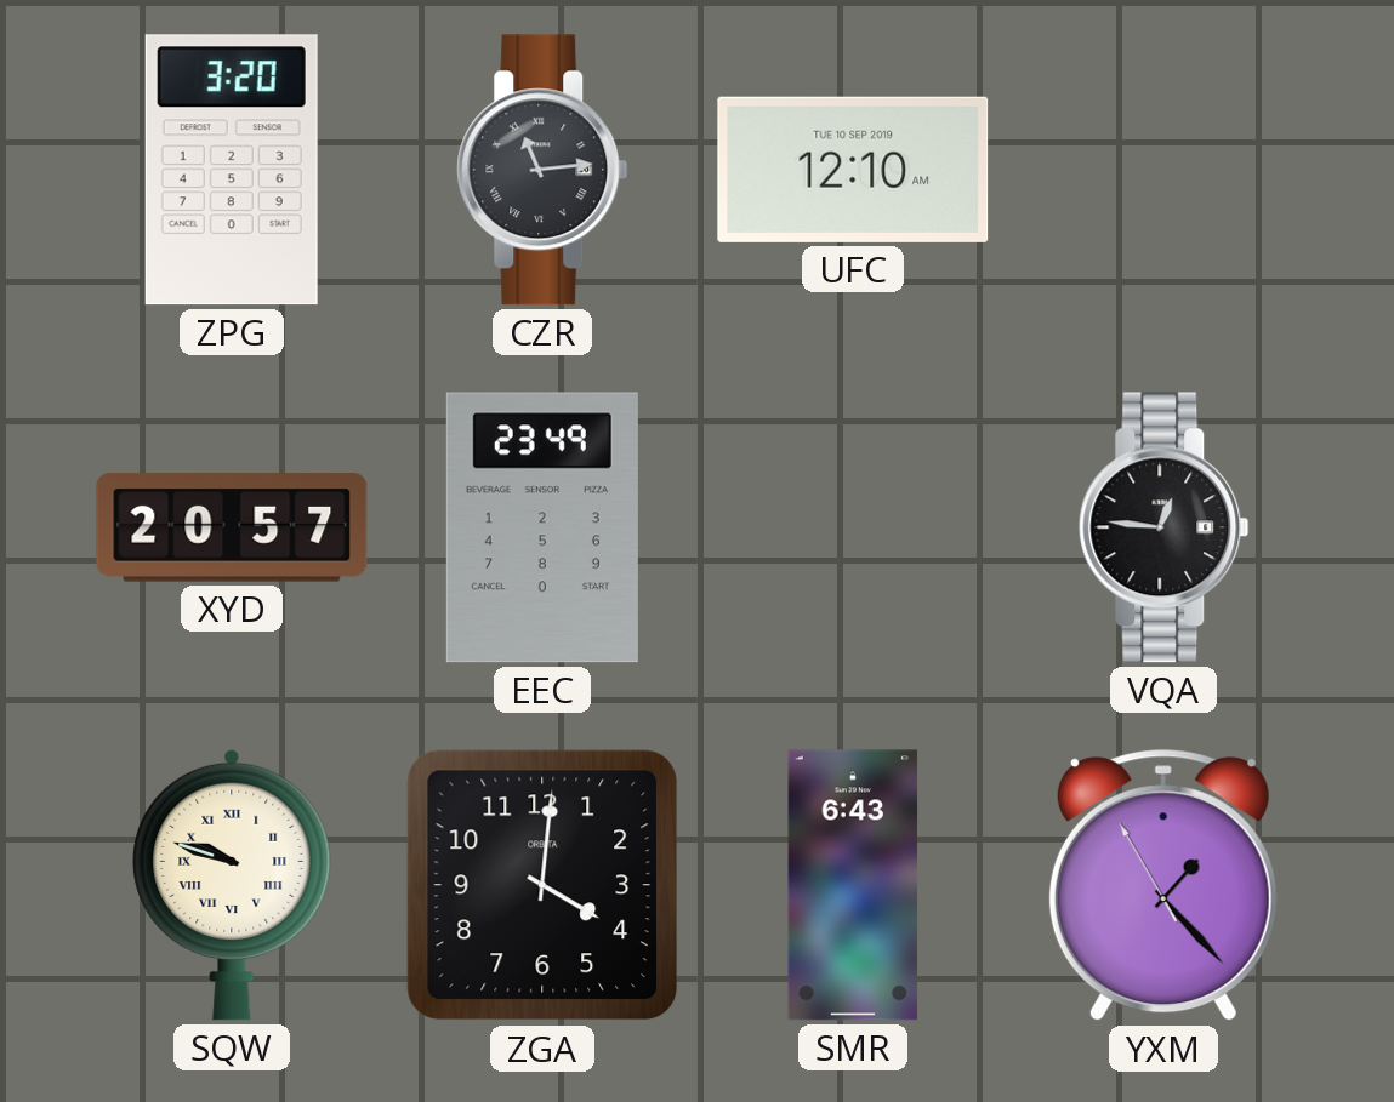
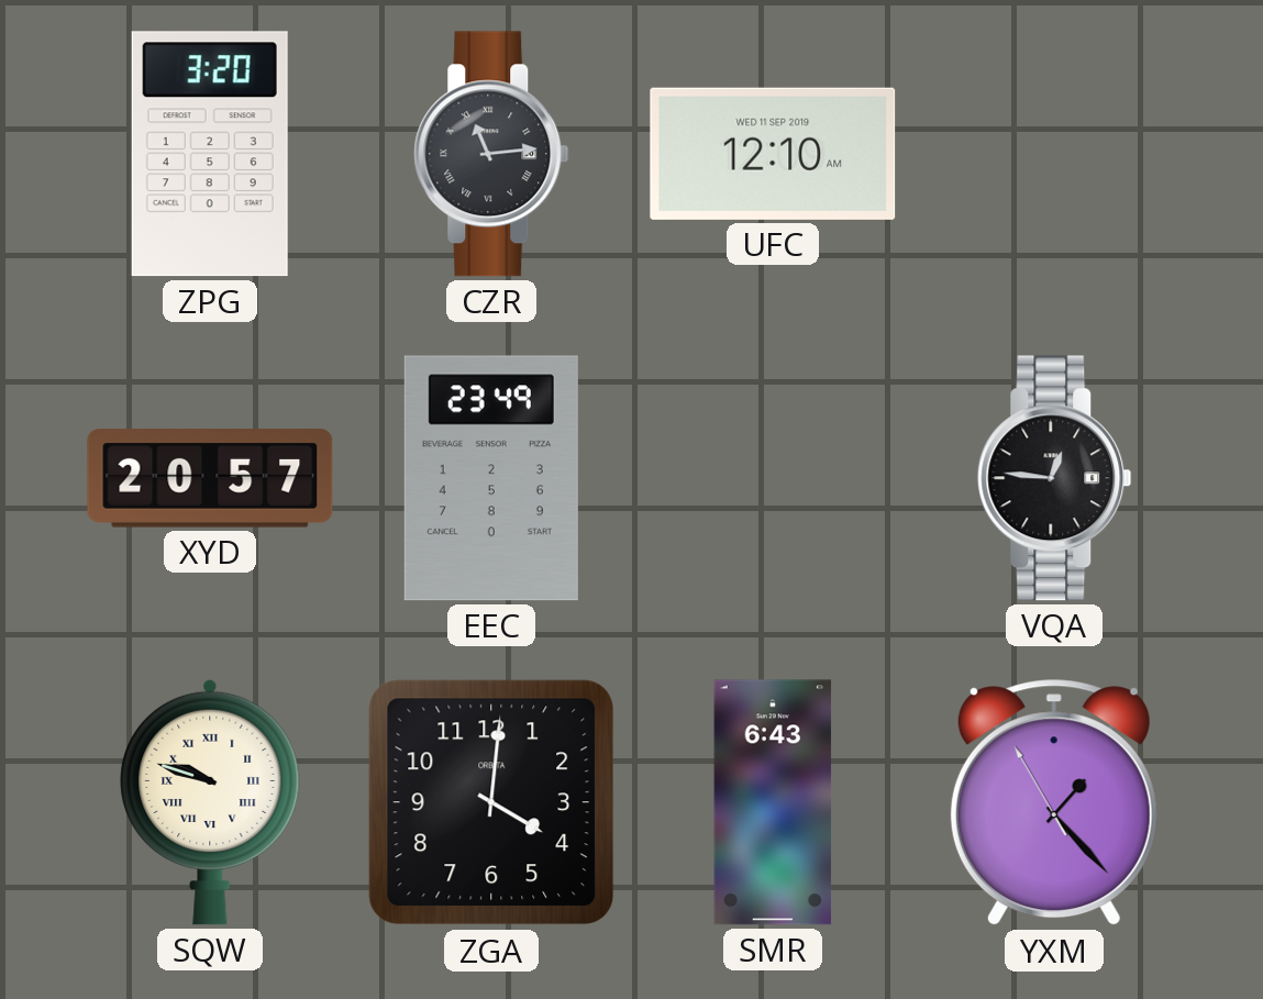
UFC date: TUE 10 SEP 2019 -> WED 11 SEP 2019 (773, 154)
